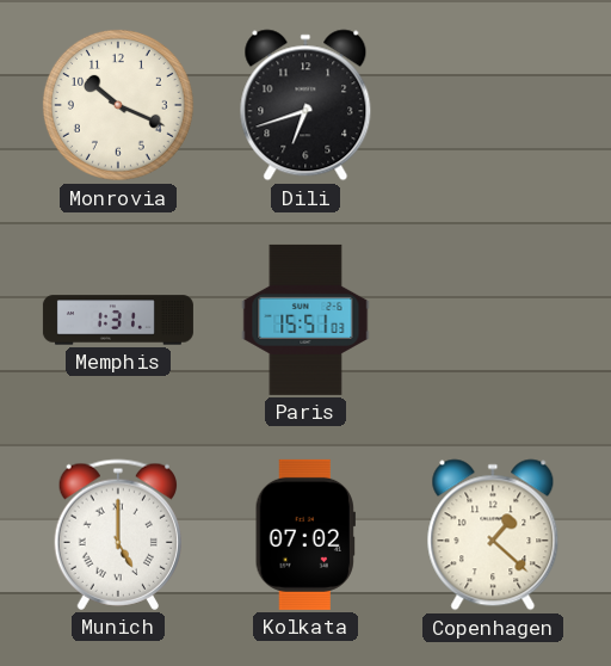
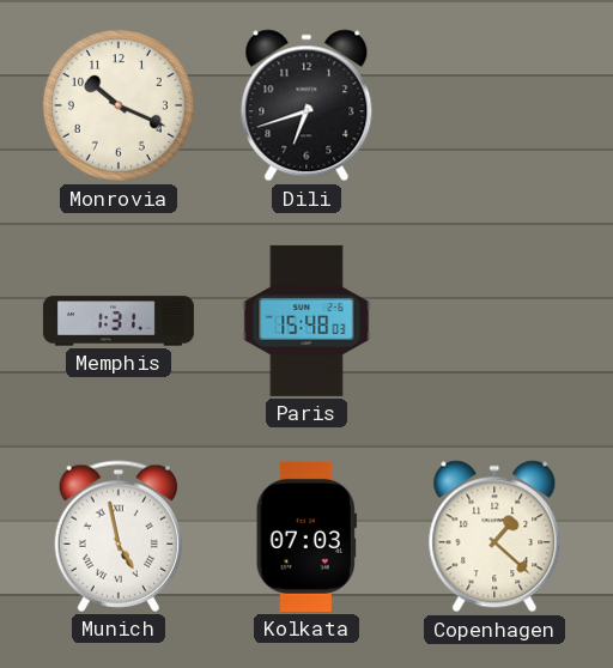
Paris: 15:51 -> 15:48 (306, 321)
Munich: 5:00 -> 4:58 (117, 536)
Kolkata: 07:02 -> 07:03 (306, 536)
